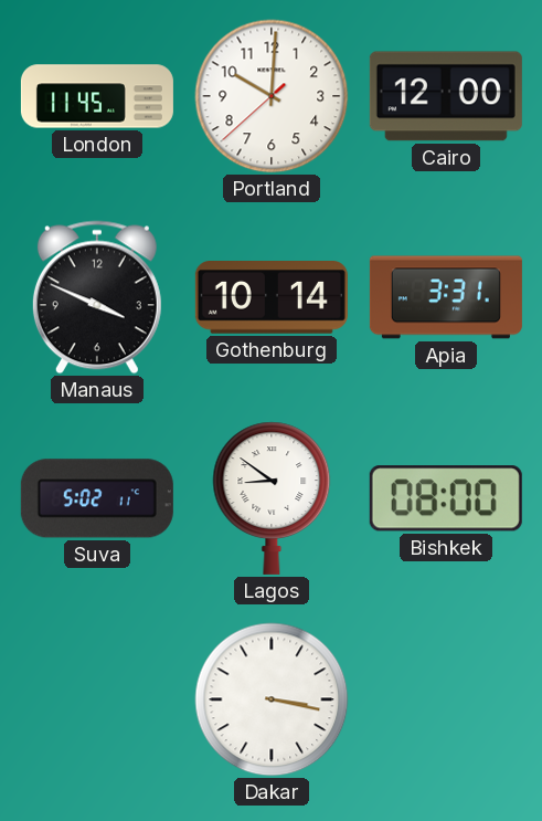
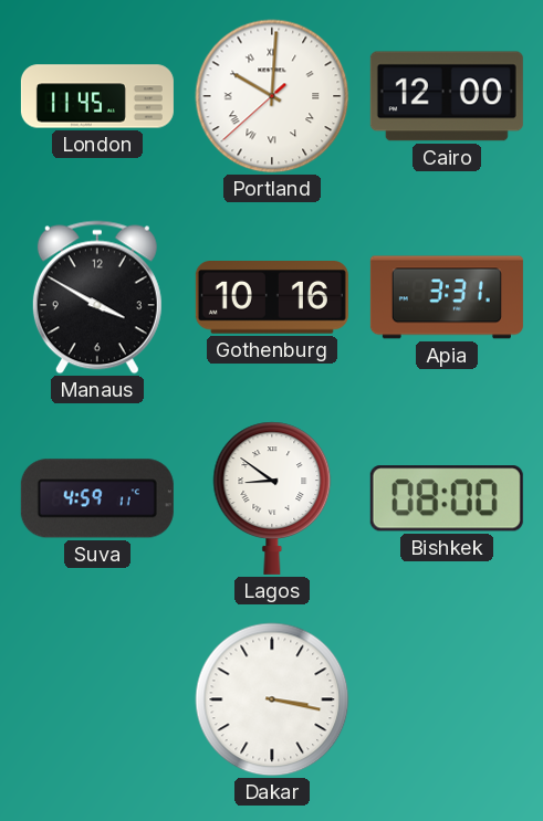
Portland numerals: Arabic -> Roman (272, 96)
Manaus: 3:49 -> 3:50 (97, 297)
Gothenburg: 10:14 -> 10:16 (272, 298)
Suva: 5:02 -> 4:59 (97, 498)
